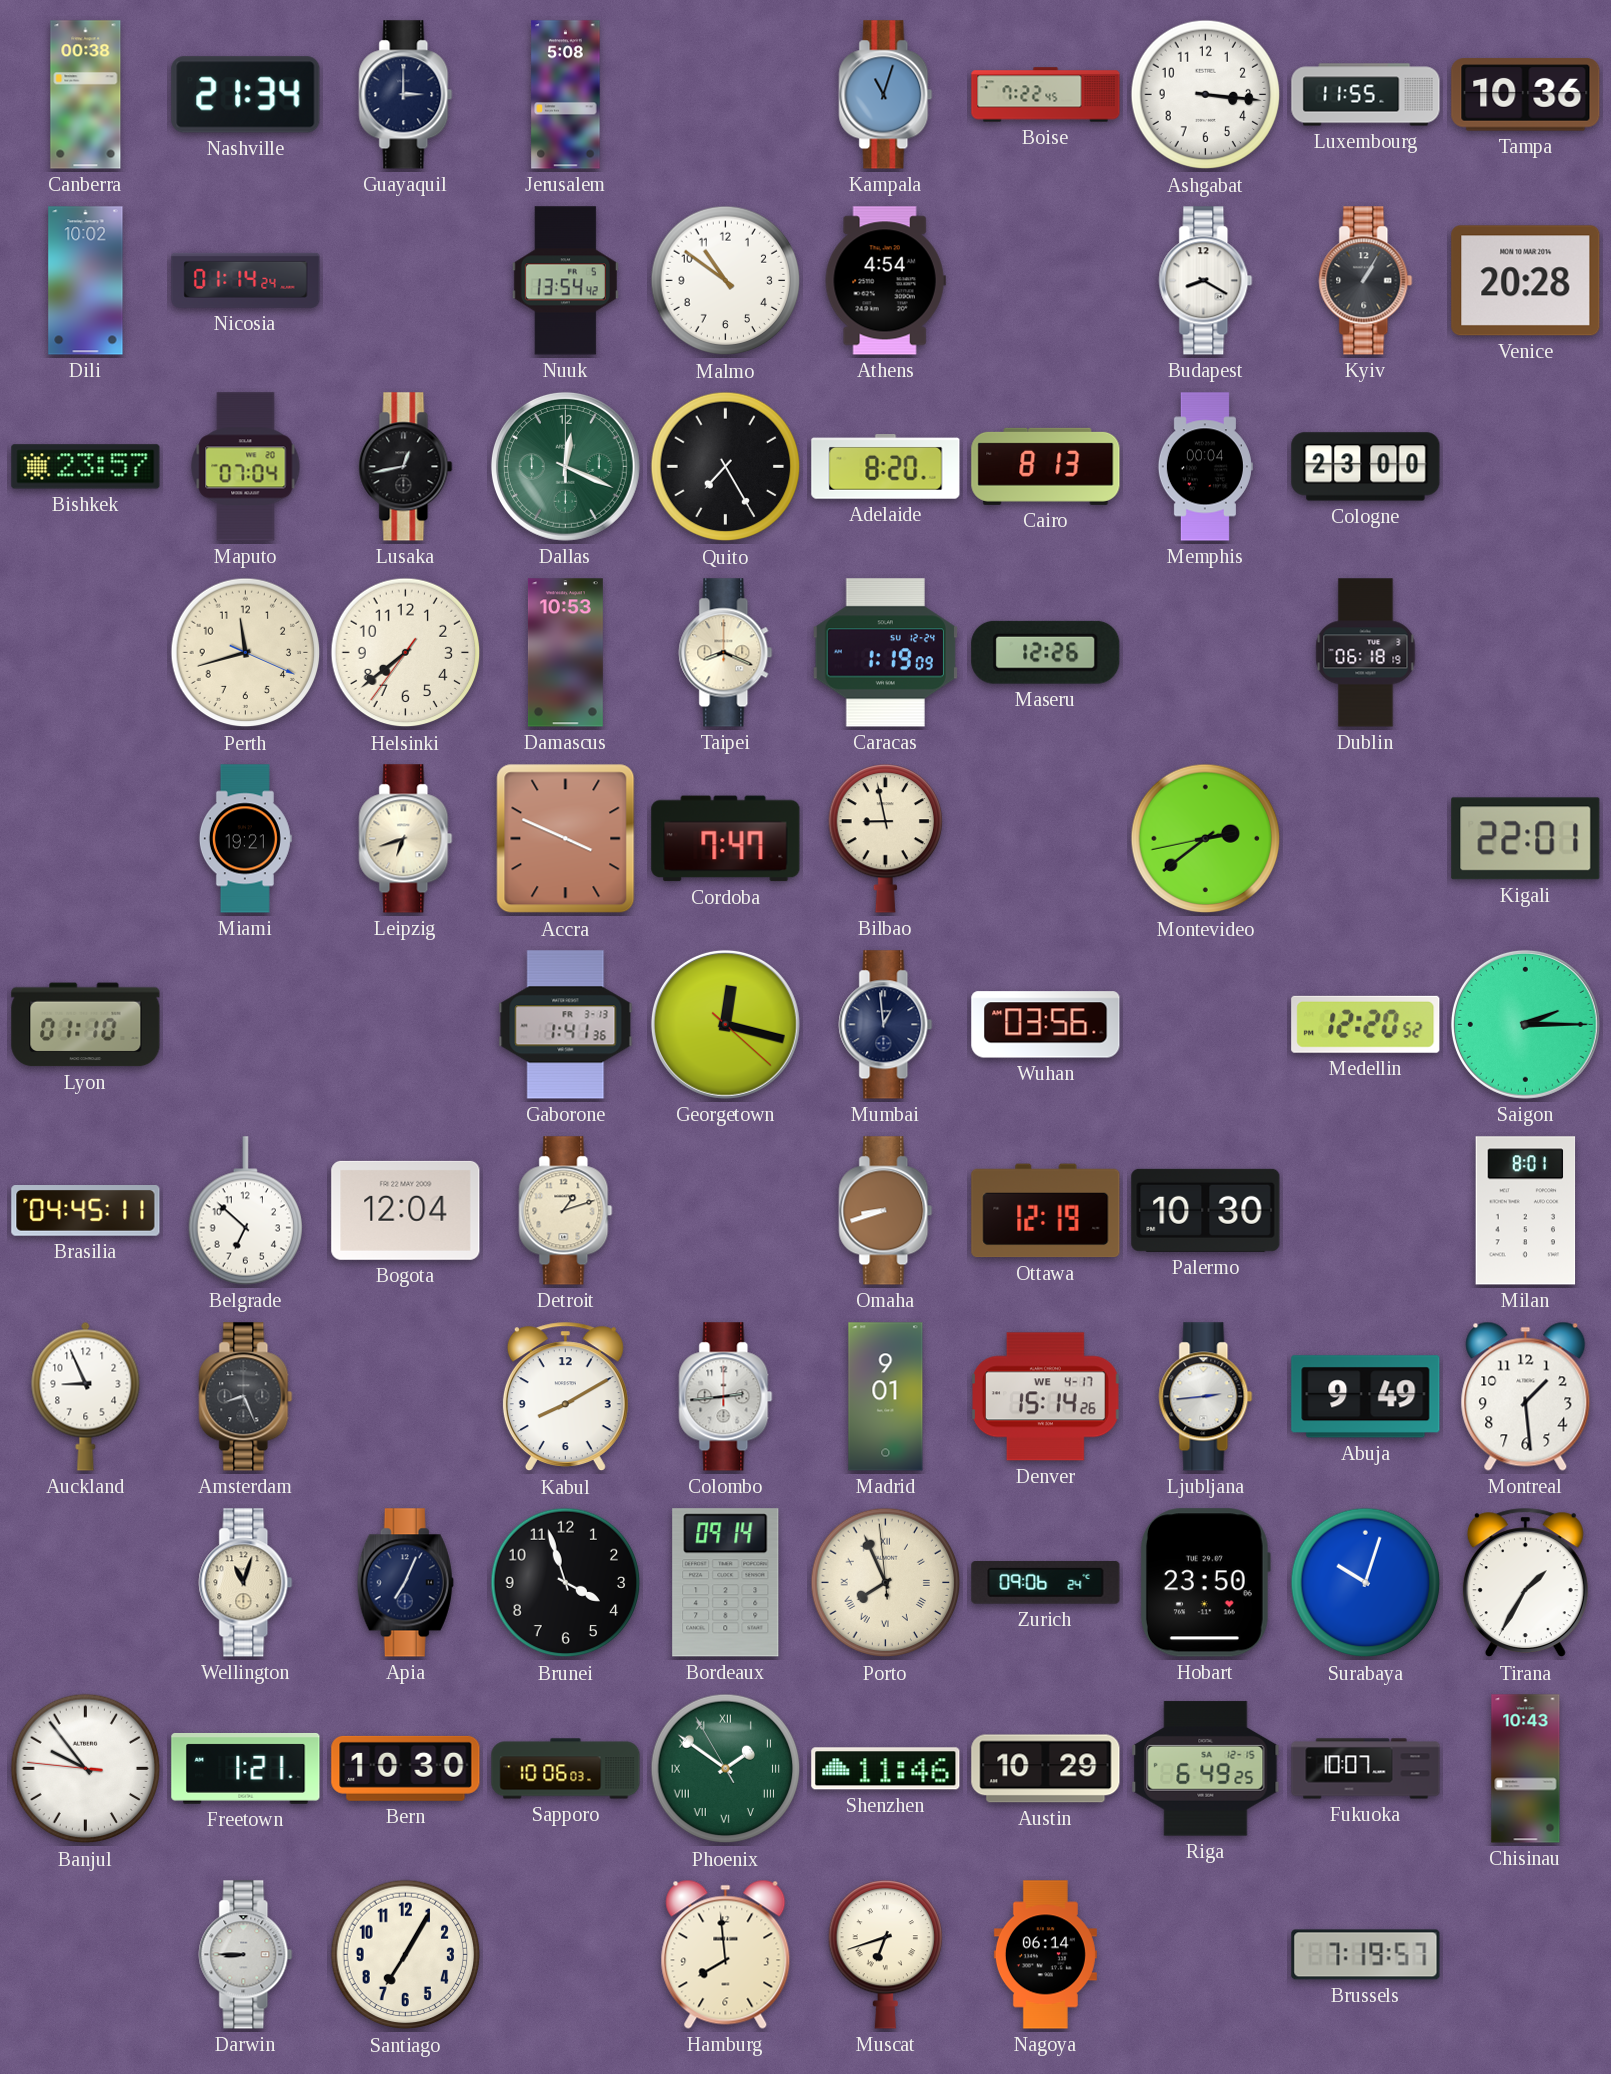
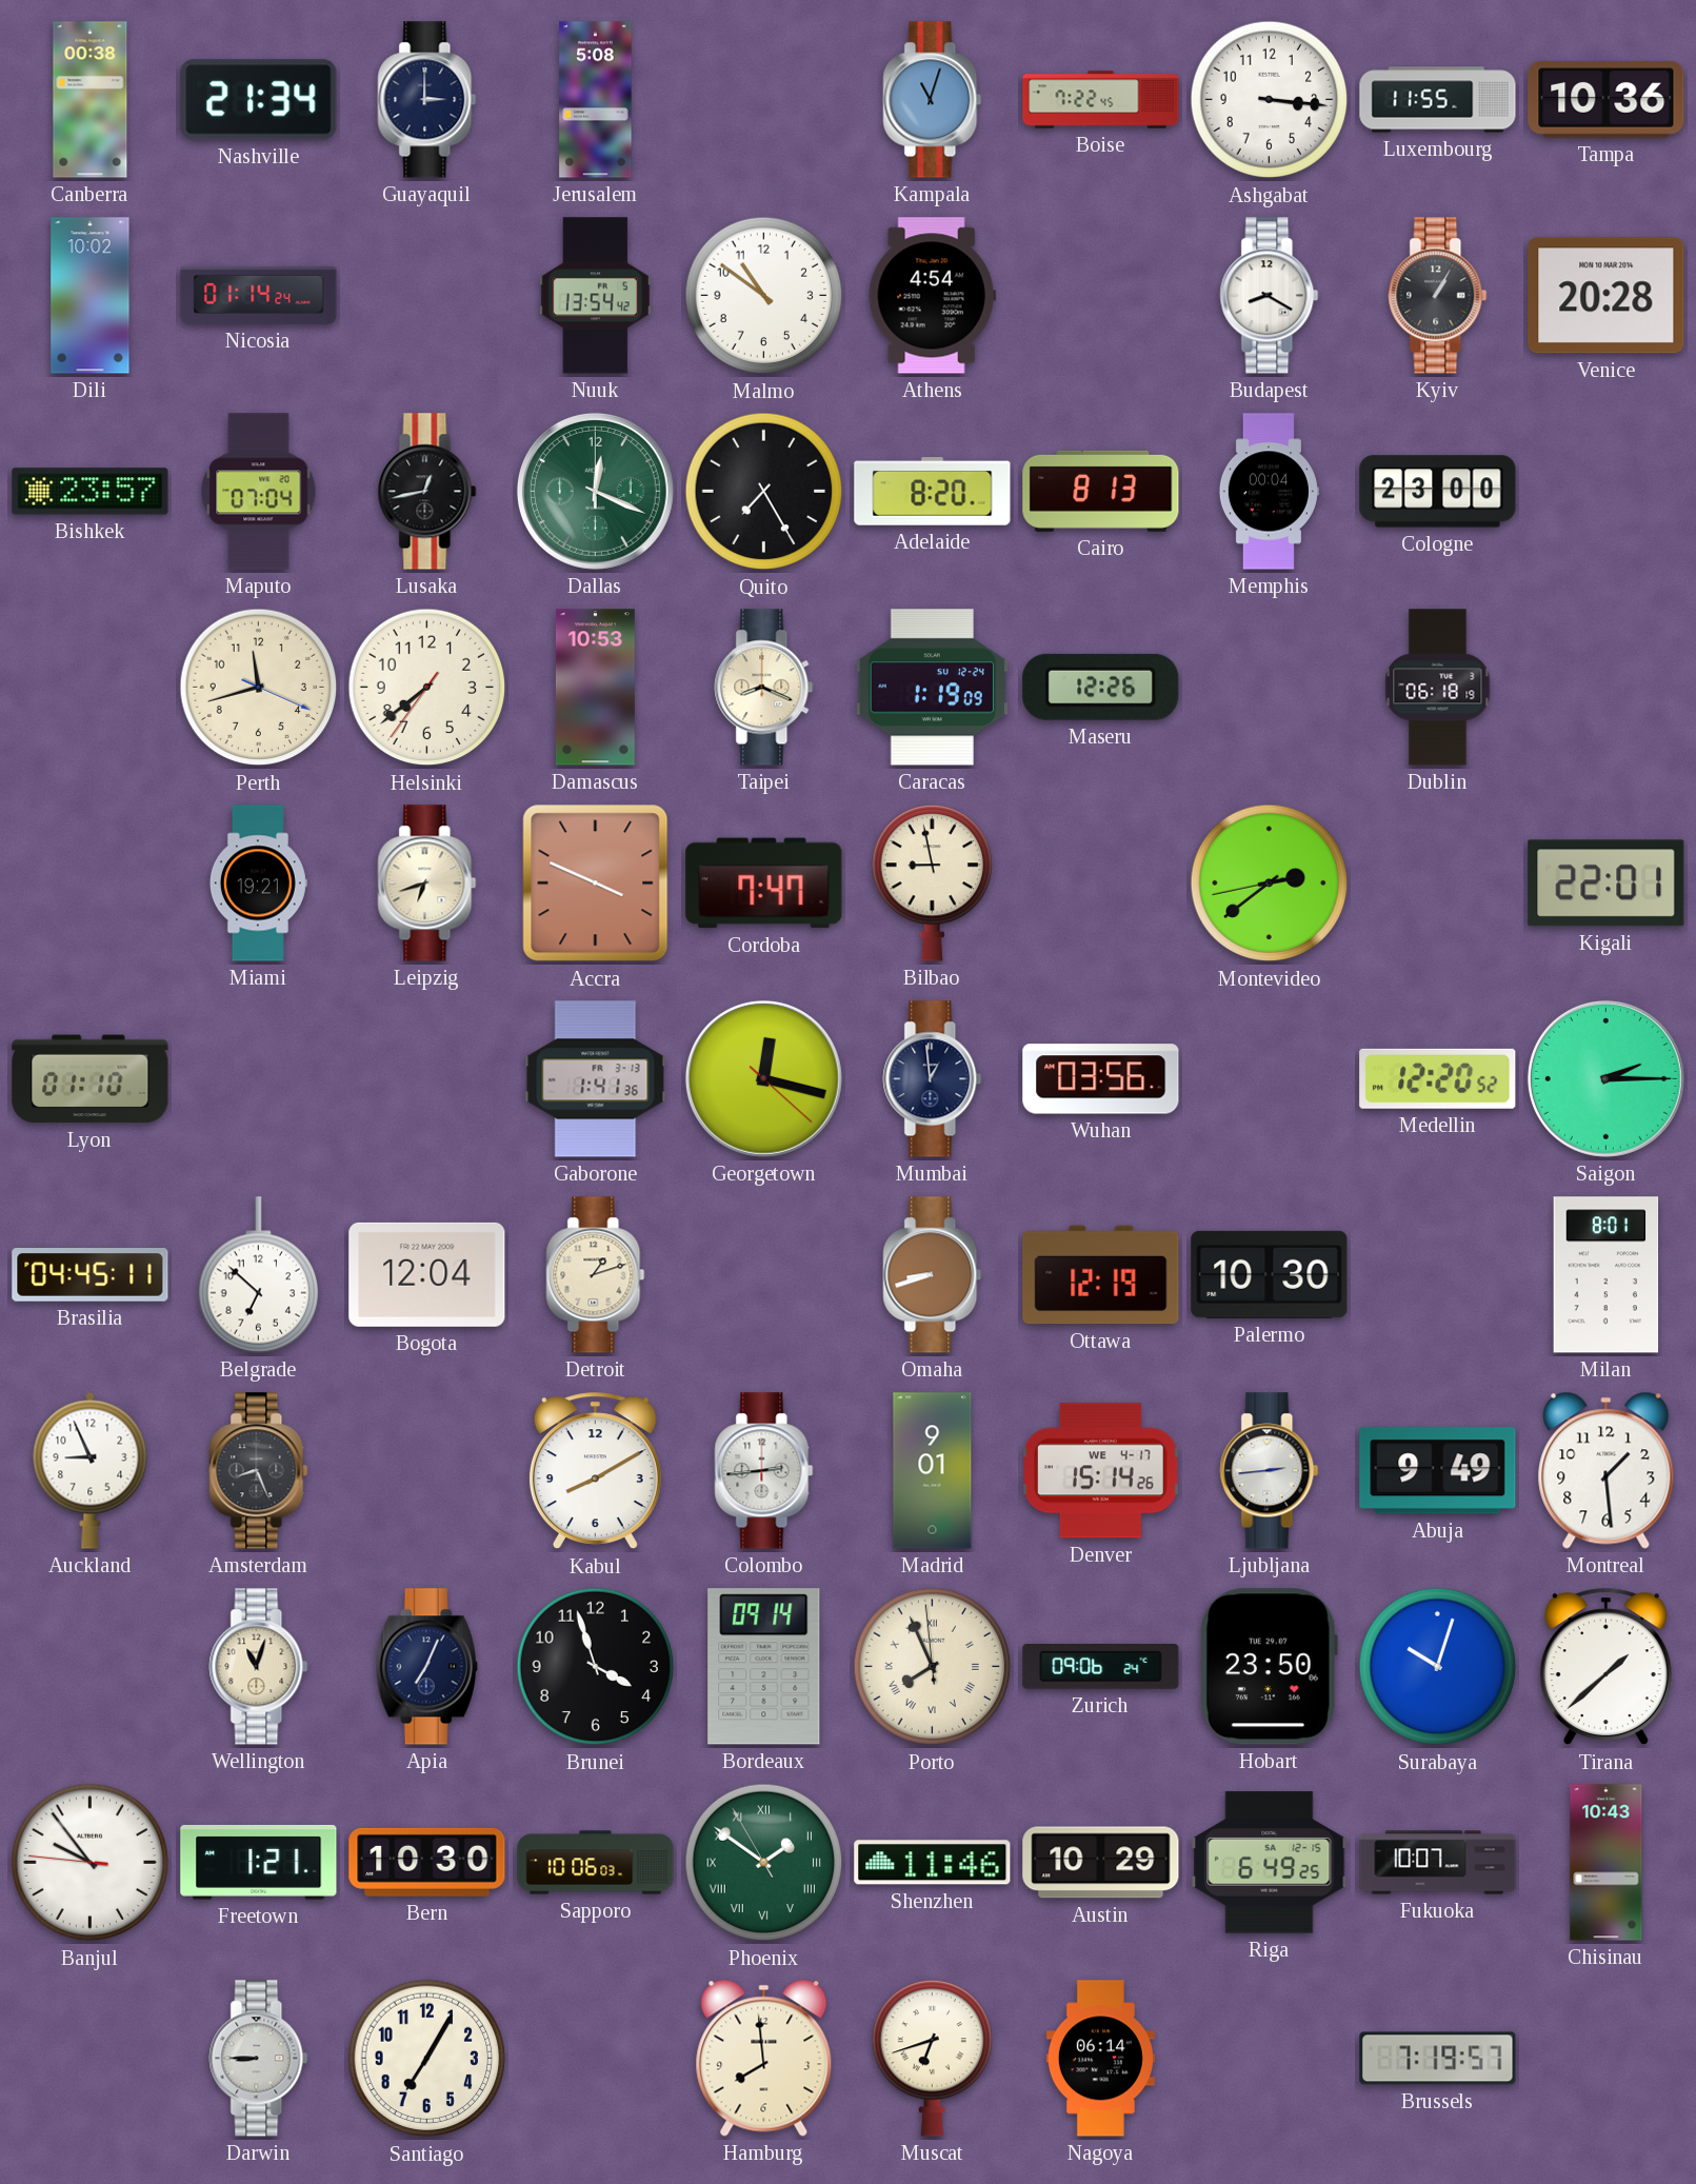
Tirana: 1:35 -> 1:38 (1605, 1667)
